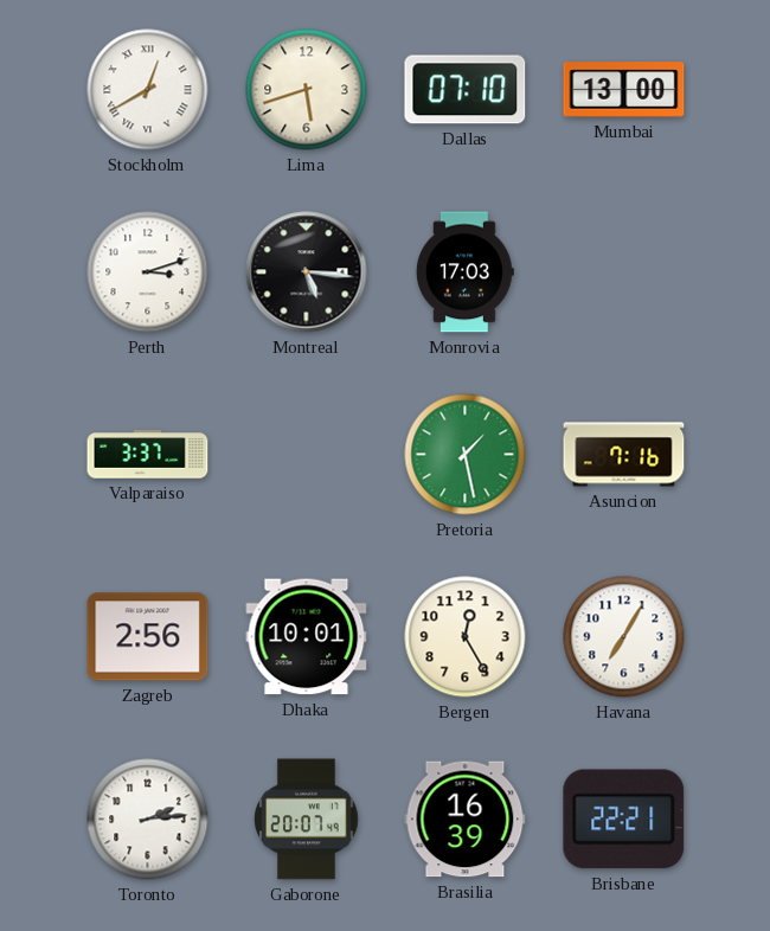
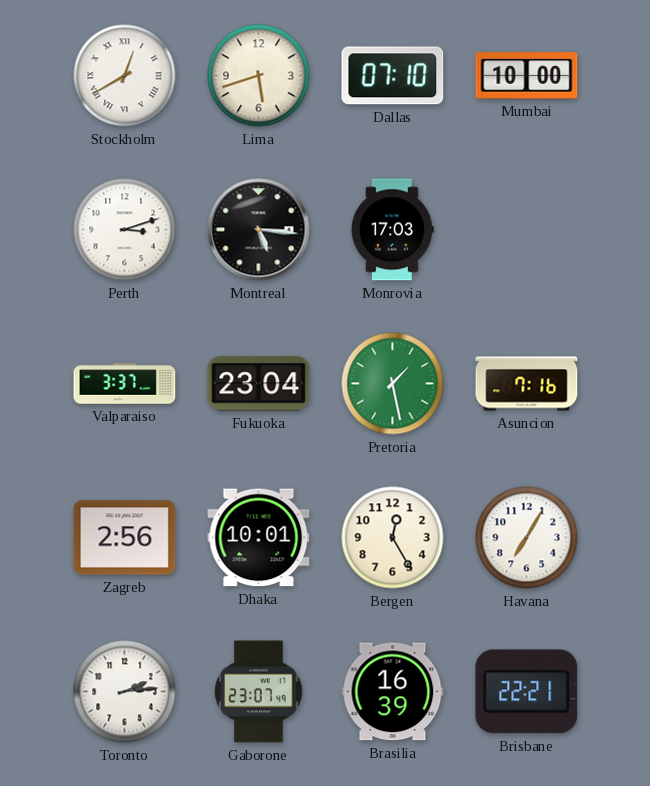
Mumbai: 13:00 -> 10:00 (527, 76)
Fukuoka: none -> 23:04 (259, 384)
Gaborone: 20:07 -> 23:07 (259, 692)
